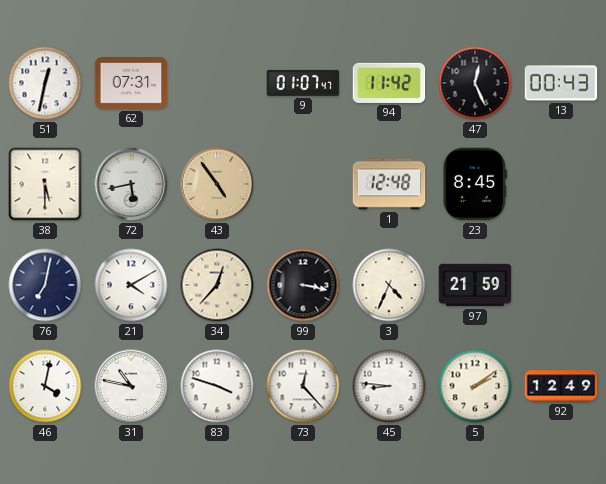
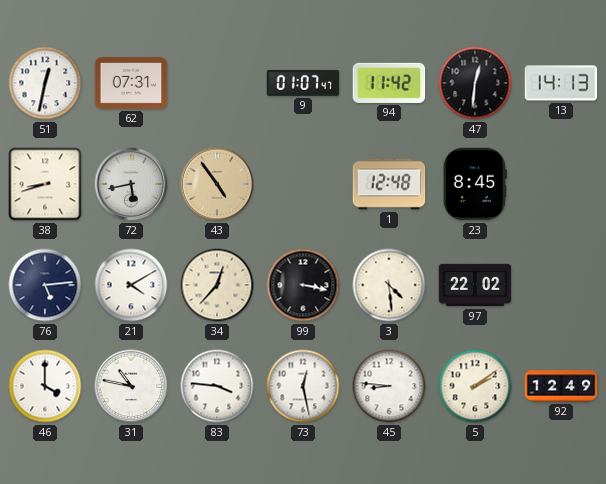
47: 12:26 -> 12:31 (475, 83)
13: 00:43 -> 14:13 (561, 83)
38: 5:30 -> 8:42 (45, 184)
76: 7:02 -> 5:14 (45, 285)
3: 4:34 -> 4:29 (389, 285)
97: 21:59 -> 22:02 (475, 285)
46: 4:02 -> 4:00 (45, 386)
83: 3:48 -> 3:46 (217, 386)
73: 12:23 -> 12:28 (303, 386)
